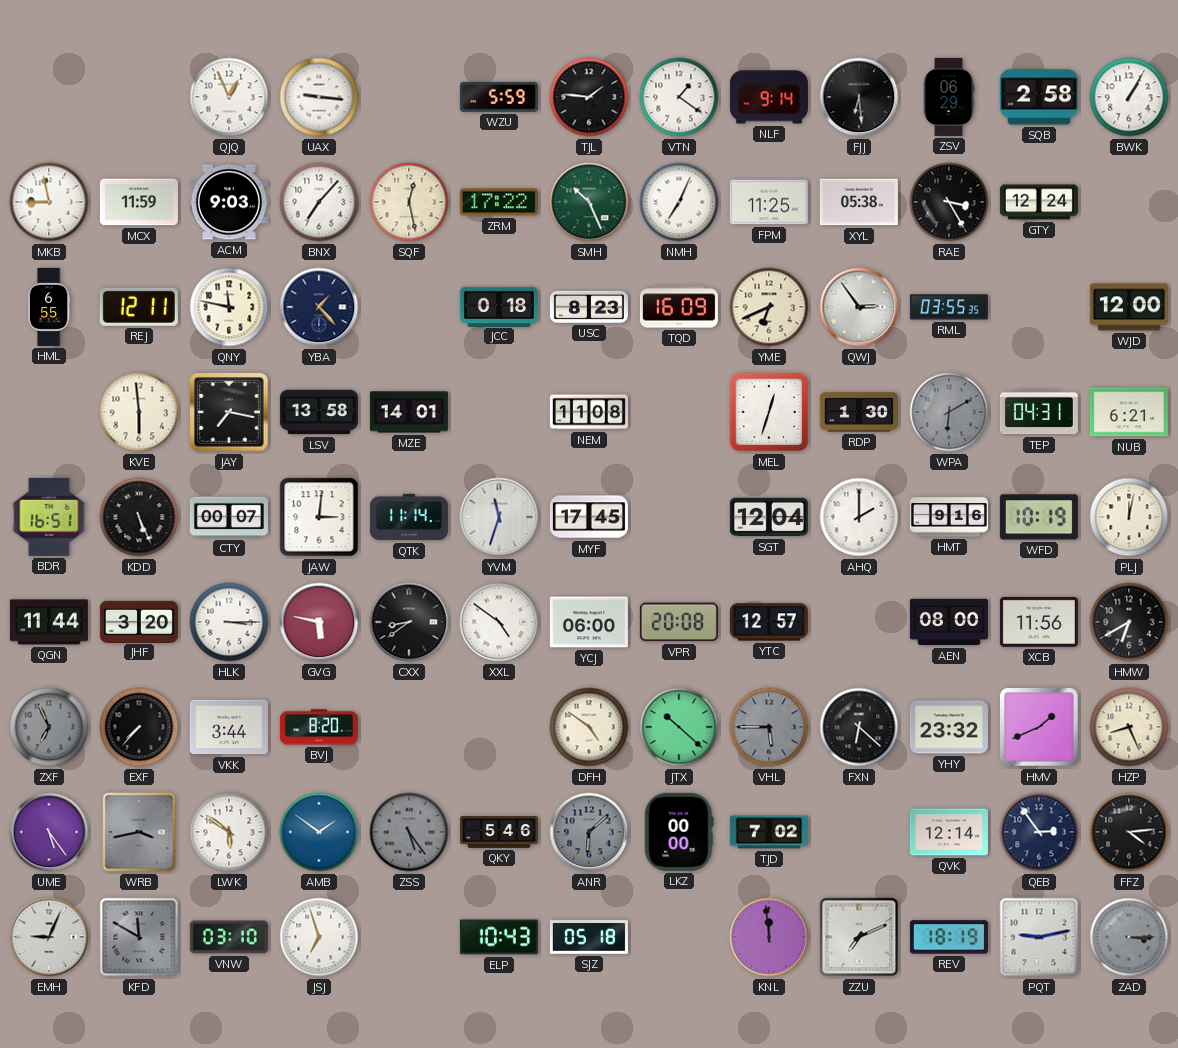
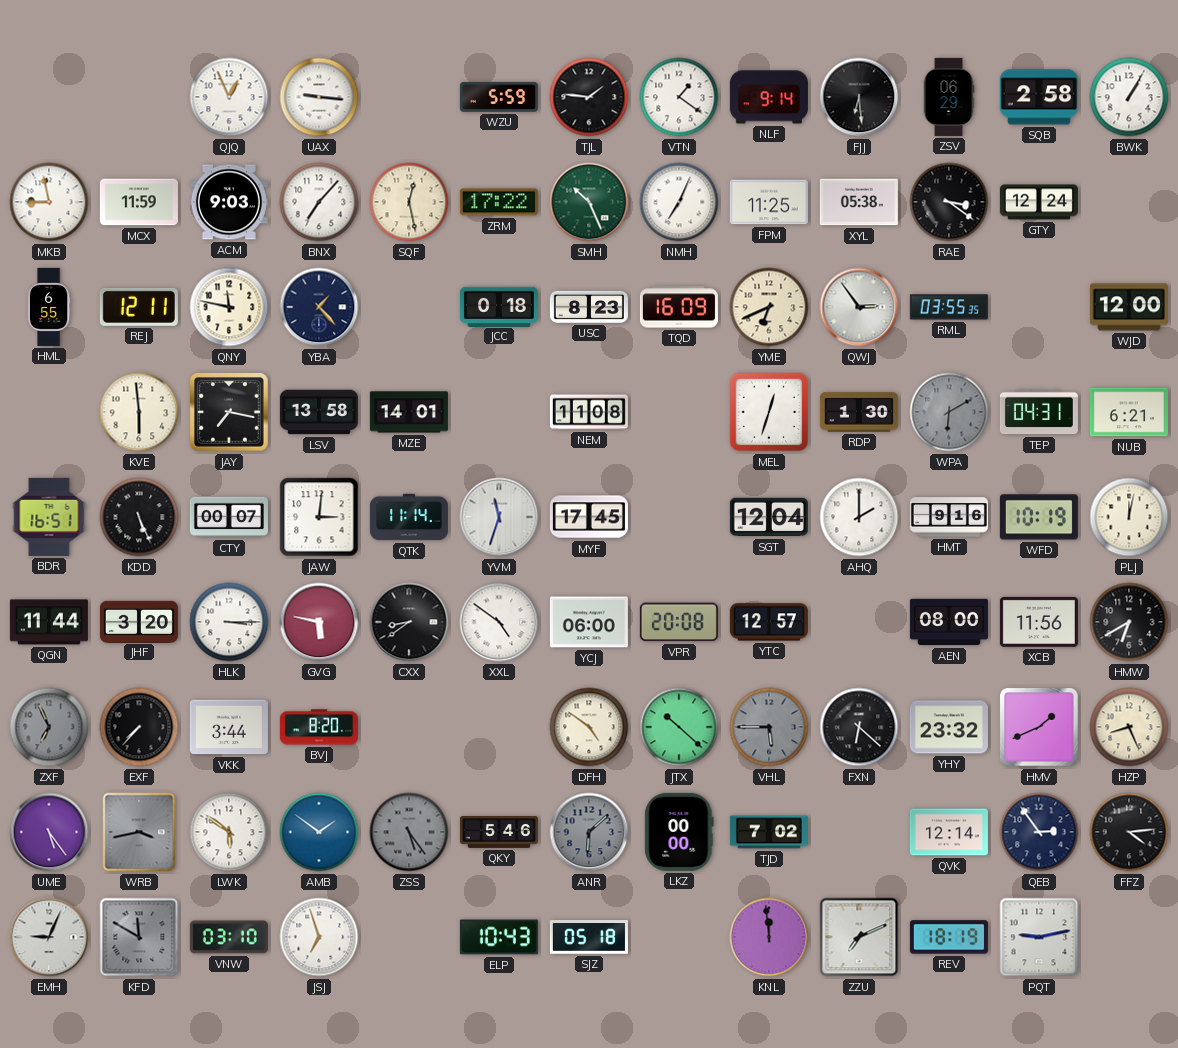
RAE: 3:25 -> 3:21 (949, 202)
ZAD: 3:15 -> none (1129, 937)
